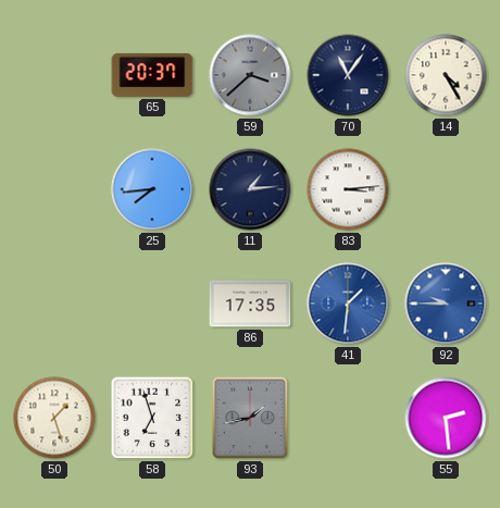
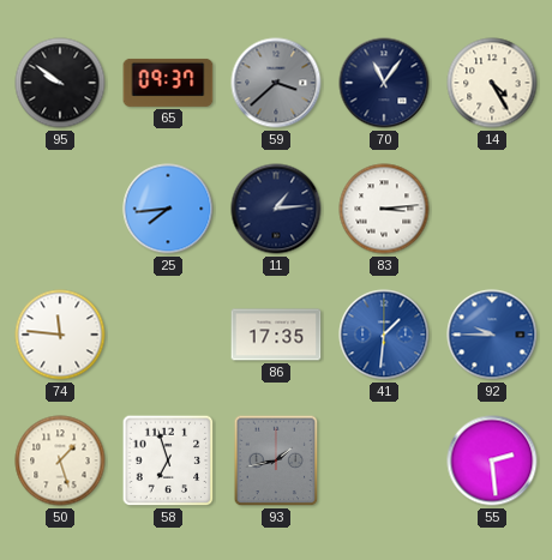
95: none -> 9:51 (60, 83)
65: 20:37 -> 09:37 (168, 83)
74: none -> 11:46 (60, 335)
